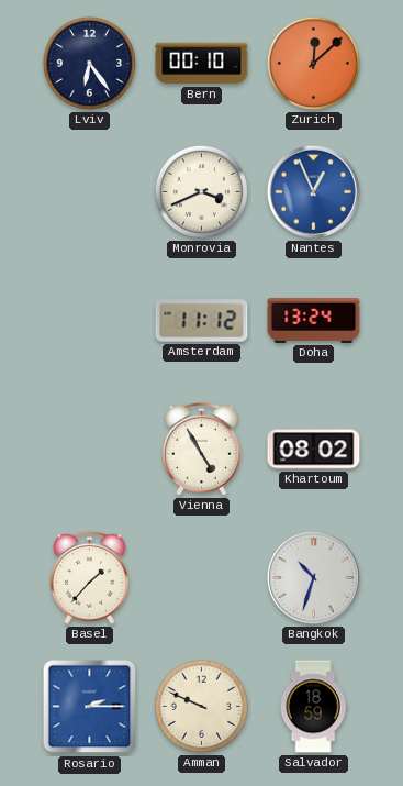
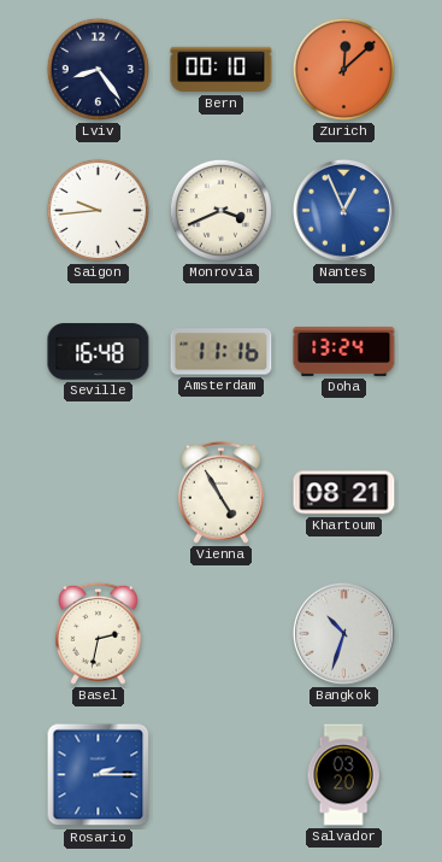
Lviv: 6:24 -> 8:24 (98, 69)
Saigon: none -> 9:44 (98, 210)
Seville: none -> 16:48 (99, 352)
Amsterdam: 11:12 -> 11:16 (222, 352)
Khartoum: 08:02 -> 08:21 (344, 493)
Basel: 1:37 -> 2:32 (98, 633)
Amman: 9:49 -> none (201, 706)
Salvador: 18:59 -> 03:20 (343, 775)
